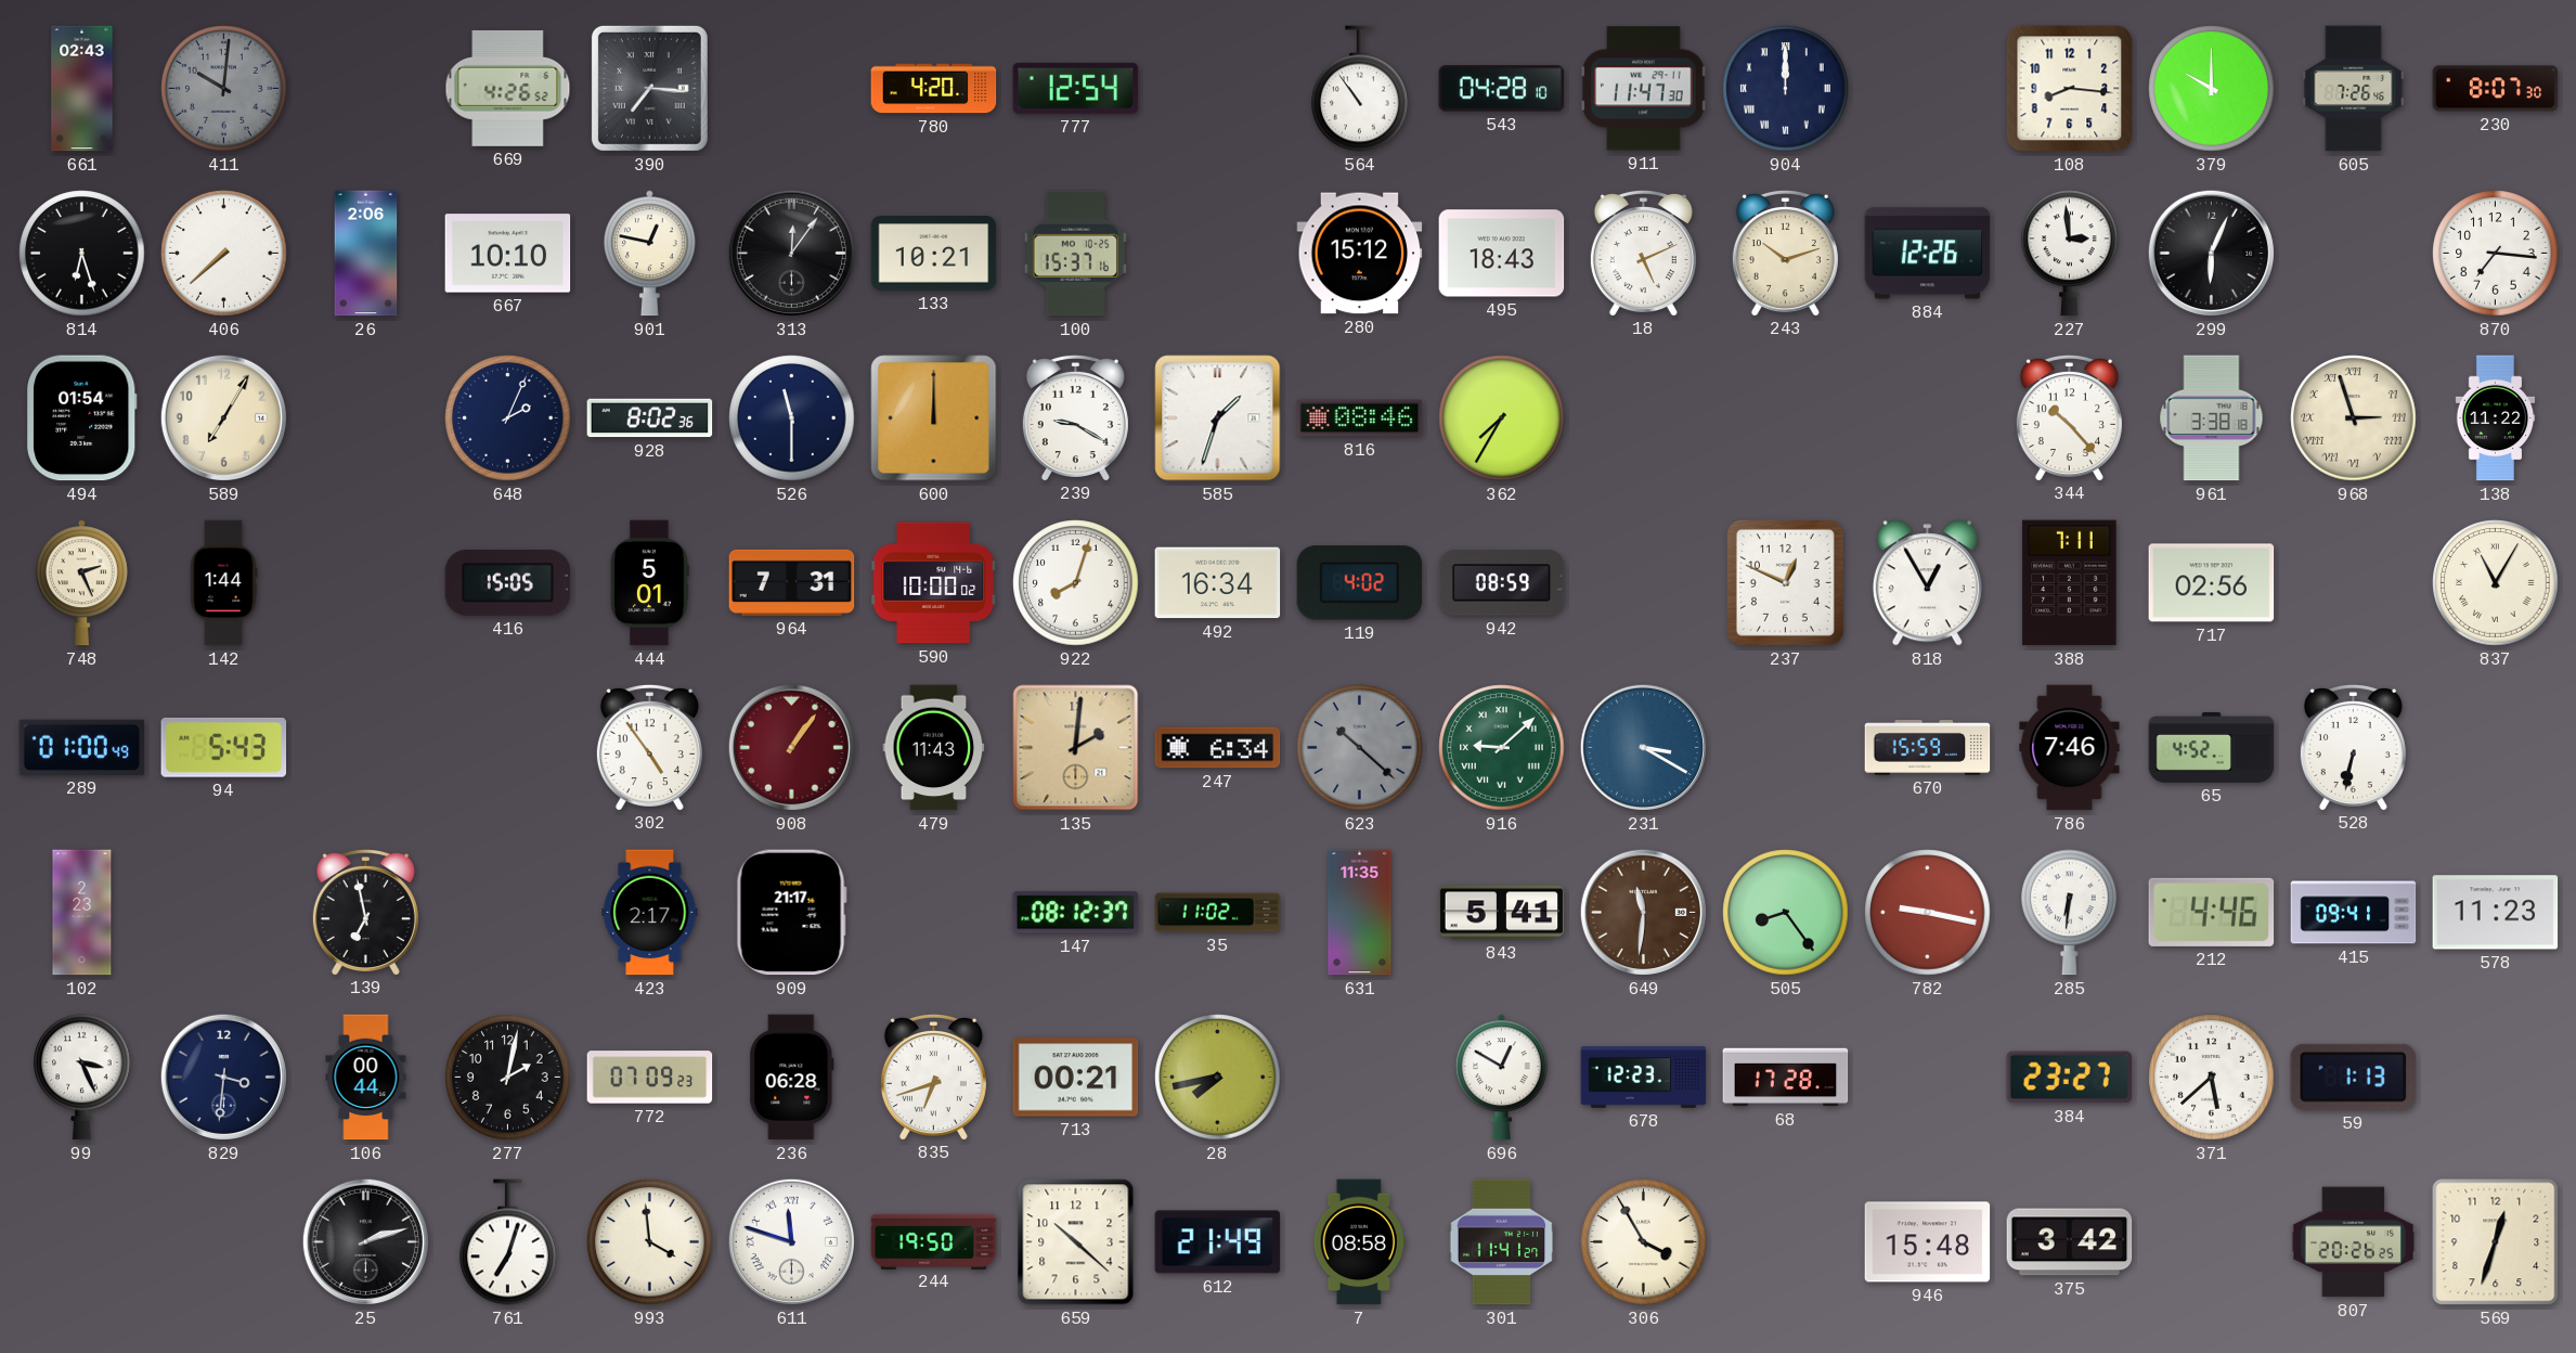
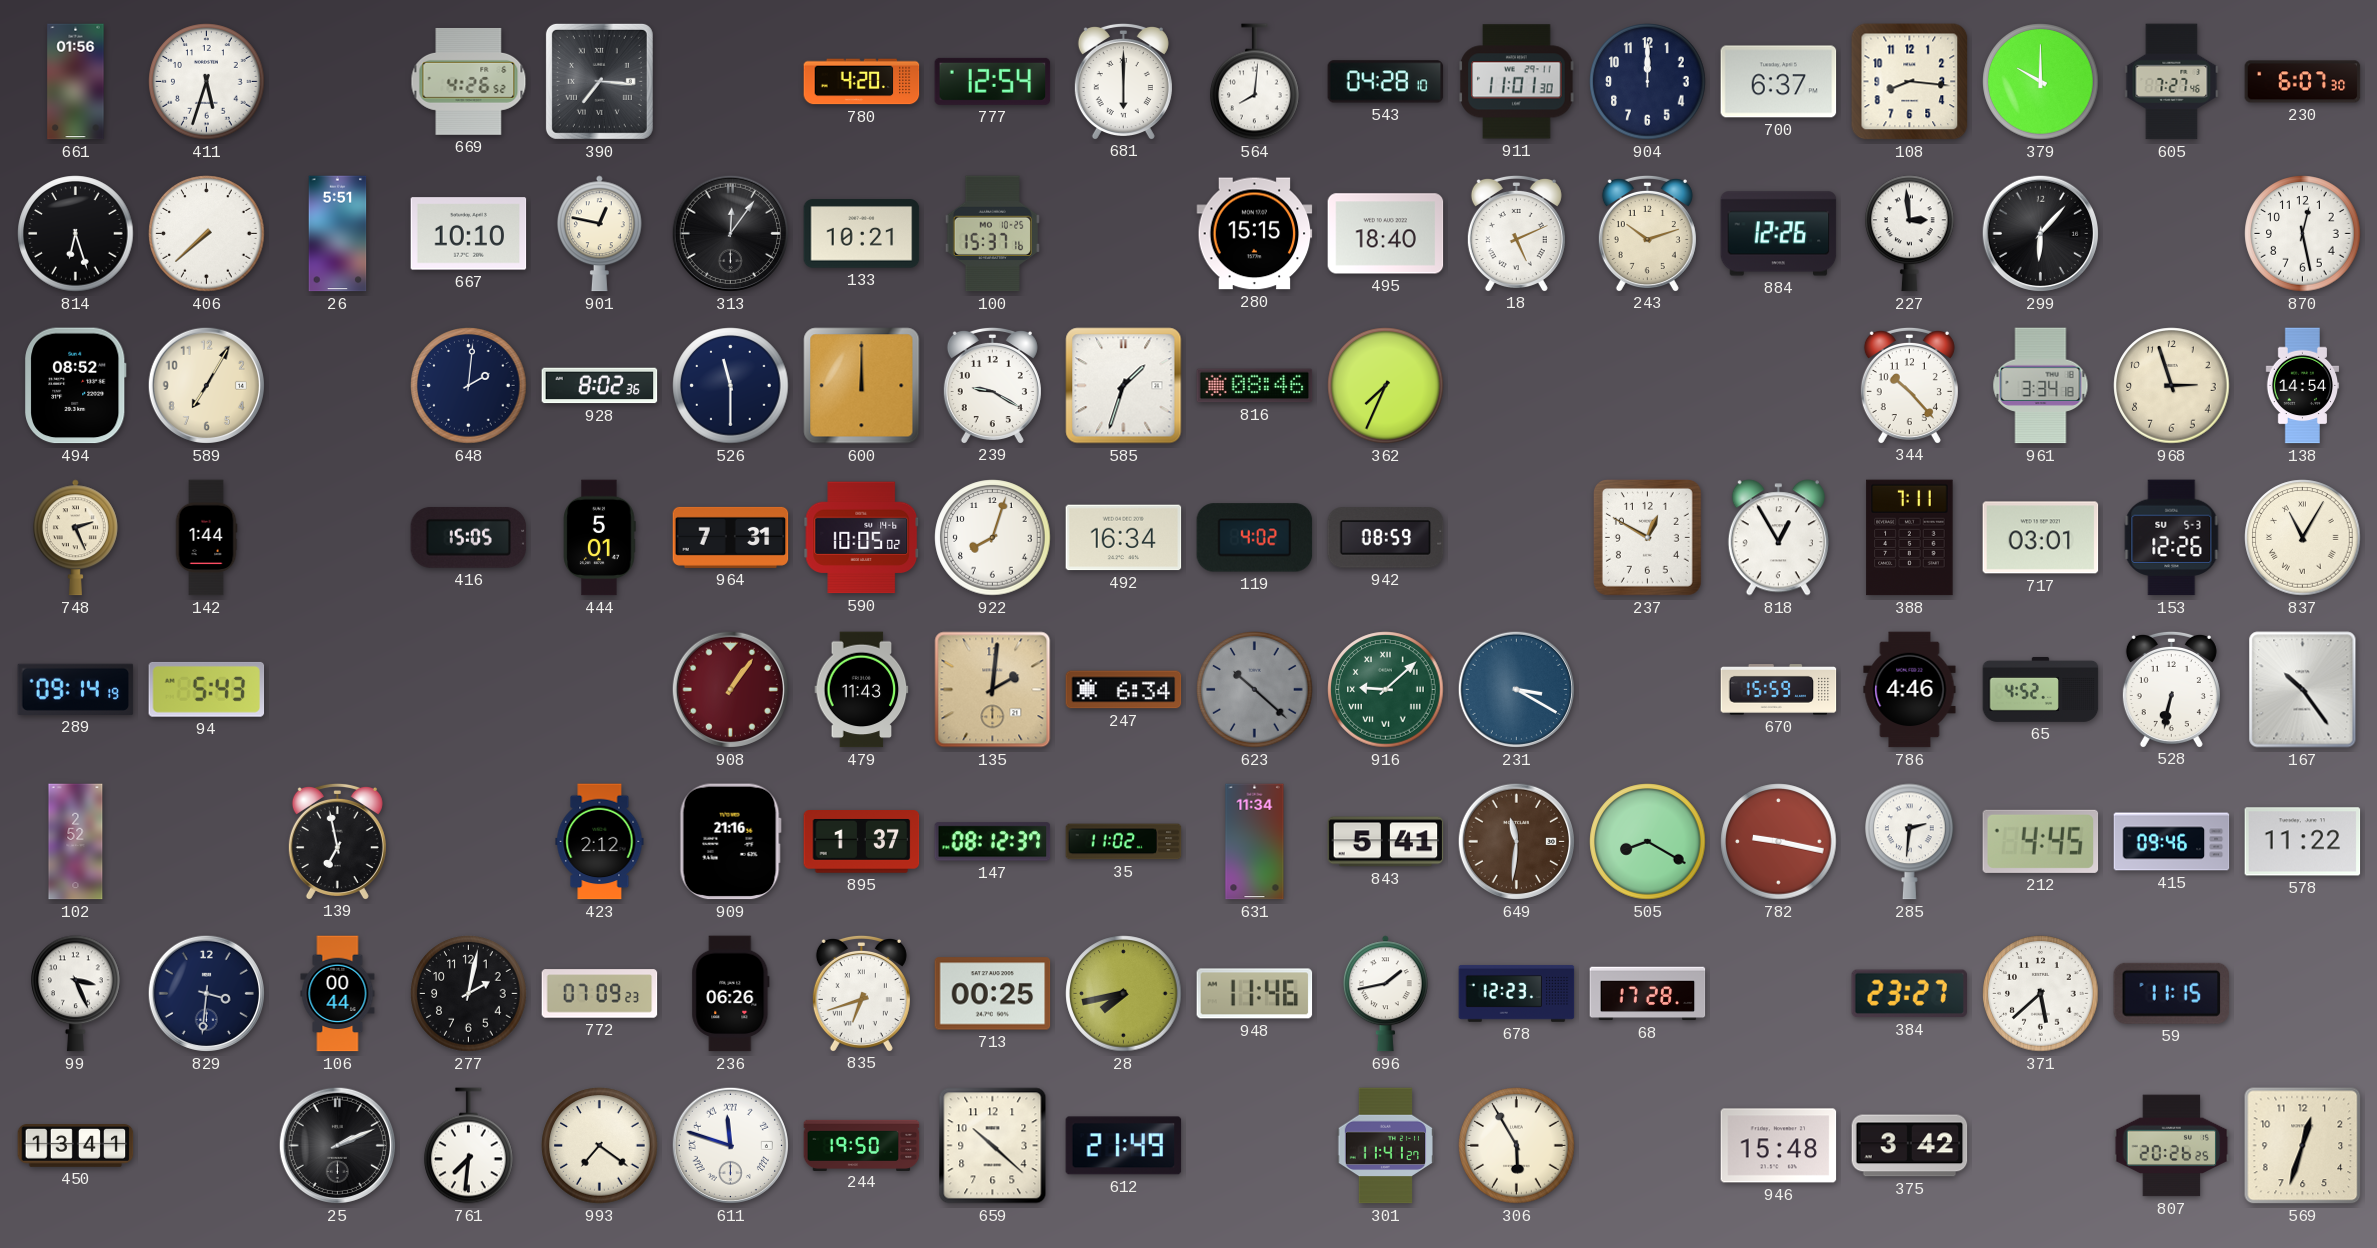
661: 02:43 -> 01:56 (76, 82)
411: 10:01 -> 5:33 (207, 82)
411 dial: grey -> white (207, 82)
681: none -> 6:00 (1123, 81)
564: 10:54 -> 8:01 (1255, 82)
911: 11:47 -> 11:01 (1517, 82)
904 numerals: Roman -> Arabic (1648, 82)
700: none -> 6:37 (1779, 82)
605: 7:26 -> 7:27 (2172, 82)
230: 8:07 -> 6:07 (2303, 82)
26: 2:06 -> 5:51 (338, 234)
280: 15:12 -> 15:15 (1255, 234)
495: 18:43 -> 18:40 (1386, 234)
299: 6:04 -> 6:07 (2040, 233)
870: 7:16 -> 12:28 (2303, 234)
494: 01:54 -> 08:52 (76, 386)
648: 2:04 -> 2:01 (469, 386)
362: 7:35 -> 7:34 (1386, 386)
961: 3:38 -> 3:34 (2041, 386)
968 numerals: Roman -> Arabic (2172, 386)
138: 11:22 -> 14:54 (2303, 386)
590: 10:00 -> 10:05 (862, 538)
237: 12:49 -> 12:50 (1647, 537)
717: 02:56 -> 03:01 (2041, 538)
153: none -> 12:26 (2172, 538)
289: 01:00 -> 09:14 (76, 689)
302: 4:54 -> none (649, 747)
786: 7:46 -> 4:46 (1910, 690)
167: none -> 10:24 (2303, 690)
102: 2:23 -> 2:52 (76, 842)
423: 2:17 -> 2:12 (600, 842)
909: 21:17 -> 21:16 (730, 842)
895: none -> 1:37 (862, 842)
631: 11:35 -> 11:34 (1255, 842)
505: 8:24 -> 8:20 (1648, 842)
285: 6:31 -> 2:31 (1910, 842)
212: 4:46 -> 4:45 (2041, 841)
415: 09:41 -> 09:46 (2172, 842)
578: 11:23 -> 11:22 (2303, 842)
236: 06:28 -> 06:26 (731, 994)
713: 00:21 -> 00:25 (993, 994)
948: none -> 11:46 (1255, 994)
696: 12:50 -> 1:43 (1385, 994)
59: 1:13 -> 11:15 (2171, 993)
450: none -> 13:41 (76, 1146)
25: 2:12 -> 2:11 (337, 1145)
761: 7:03 -> 7:31 (469, 1146)
993: 3:59 -> 7:21 (600, 1146)
7: 08:58 -> none (1359, 1242)
306: 3:55 -> 5:55 (1517, 1146)
